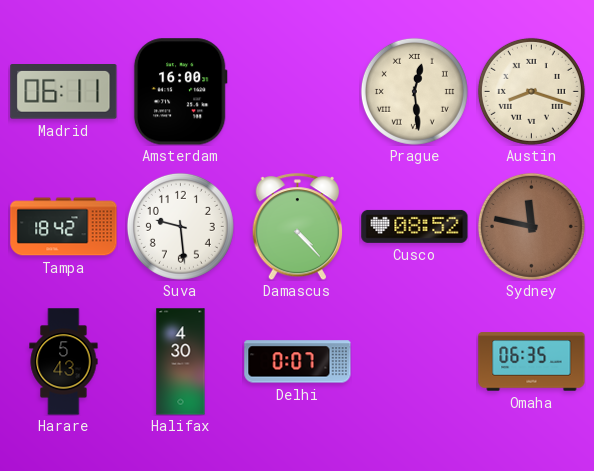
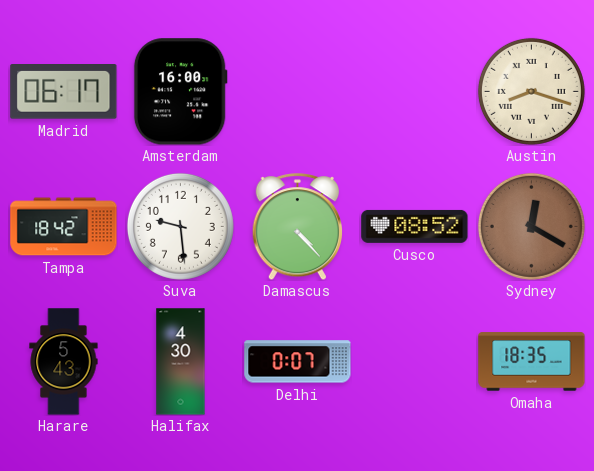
Madrid: 06:11 -> 06:17 (64, 92)
Prague: 12:29 -> none (414, 91)
Sydney: 11:47 -> 12:20 (531, 226)
Omaha: 06:35 -> 18:35 (532, 362)
